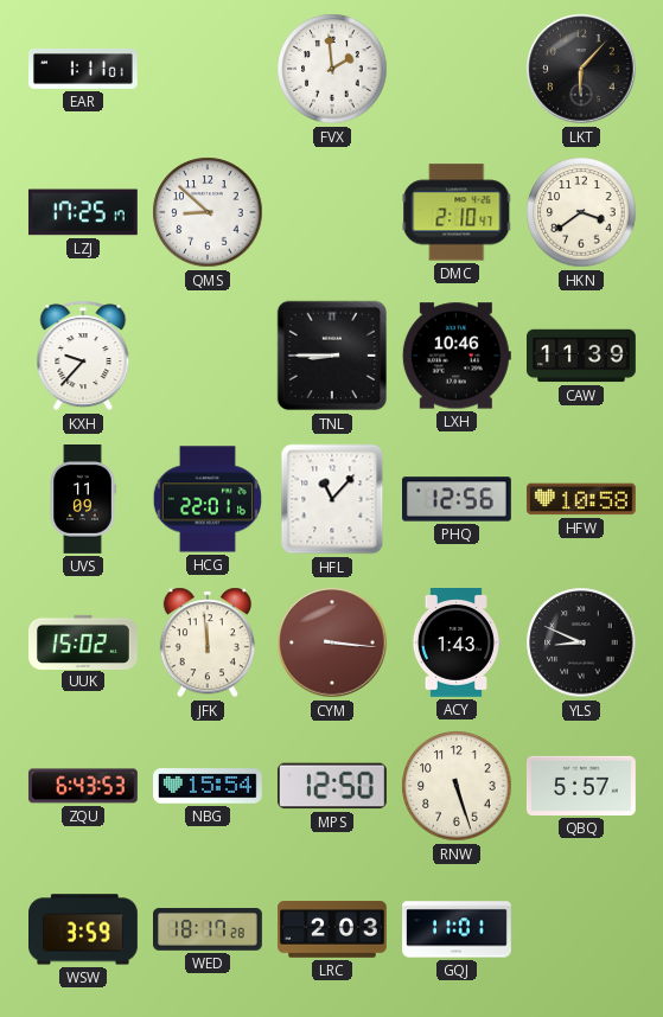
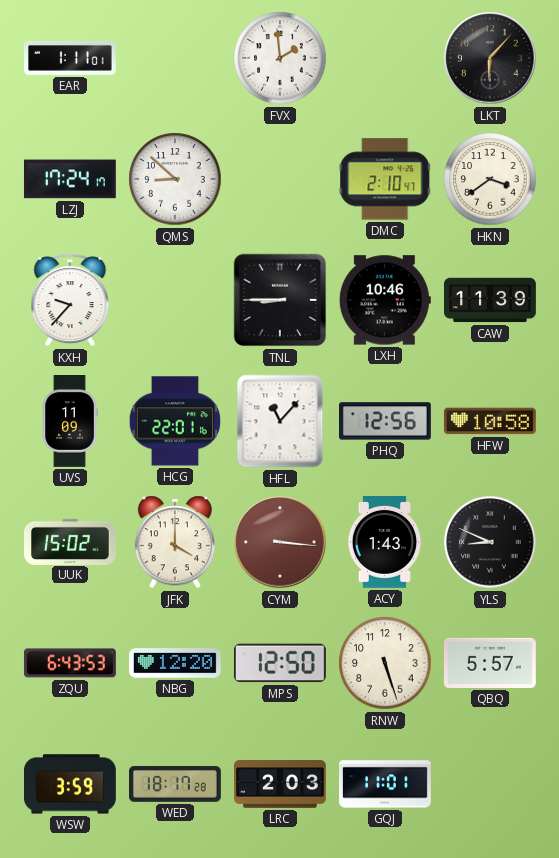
LZJ: 17:25 -> 17:24 (70, 179)
JFK: 11:59 -> 4:00 (175, 542)
NBG: 15:54 -> 12:20 (176, 663)
